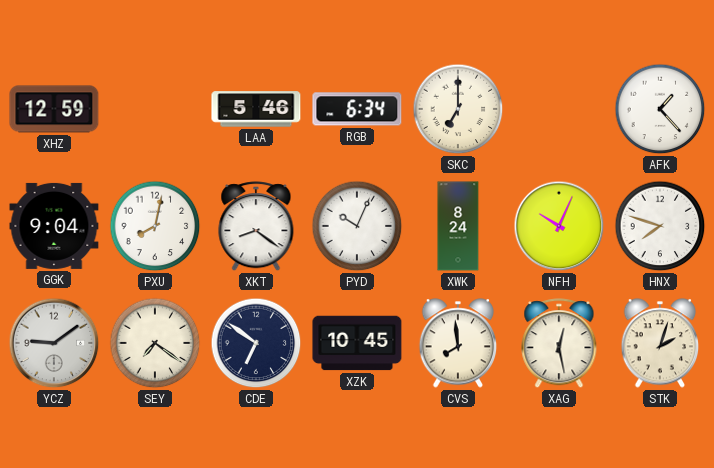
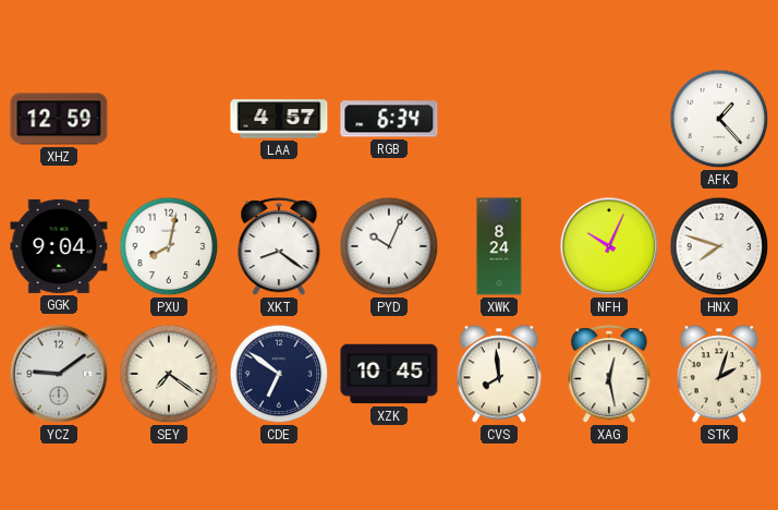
LAA: 5:46 -> 4:57 (279, 119)
SKC: 7:00 -> none (458, 109)
